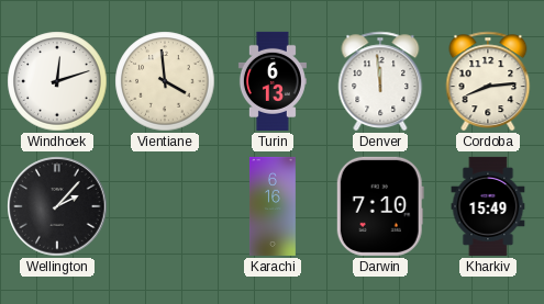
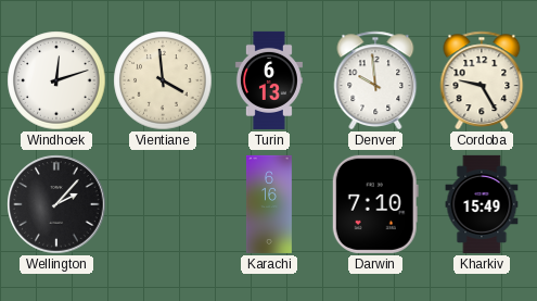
Denver: 11:59 -> 9:59 (375, 80)
Cordoba: 8:14 -> 9:25 (482, 80)
